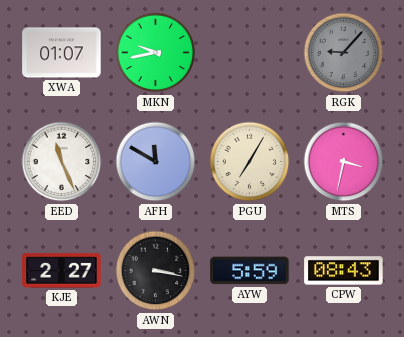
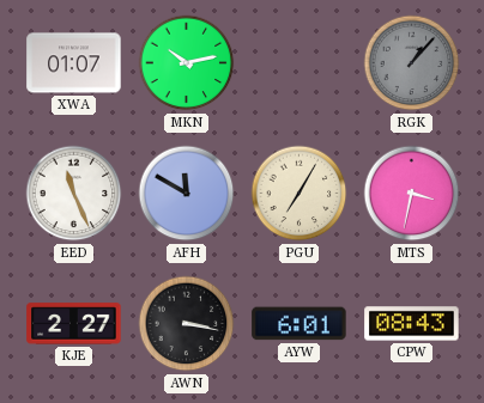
MKN: 9:43 -> 10:13 (187, 63)
RGK: 9:07 -> 1:07 (412, 63)
AYW: 5:59 -> 6:01 (300, 324)
